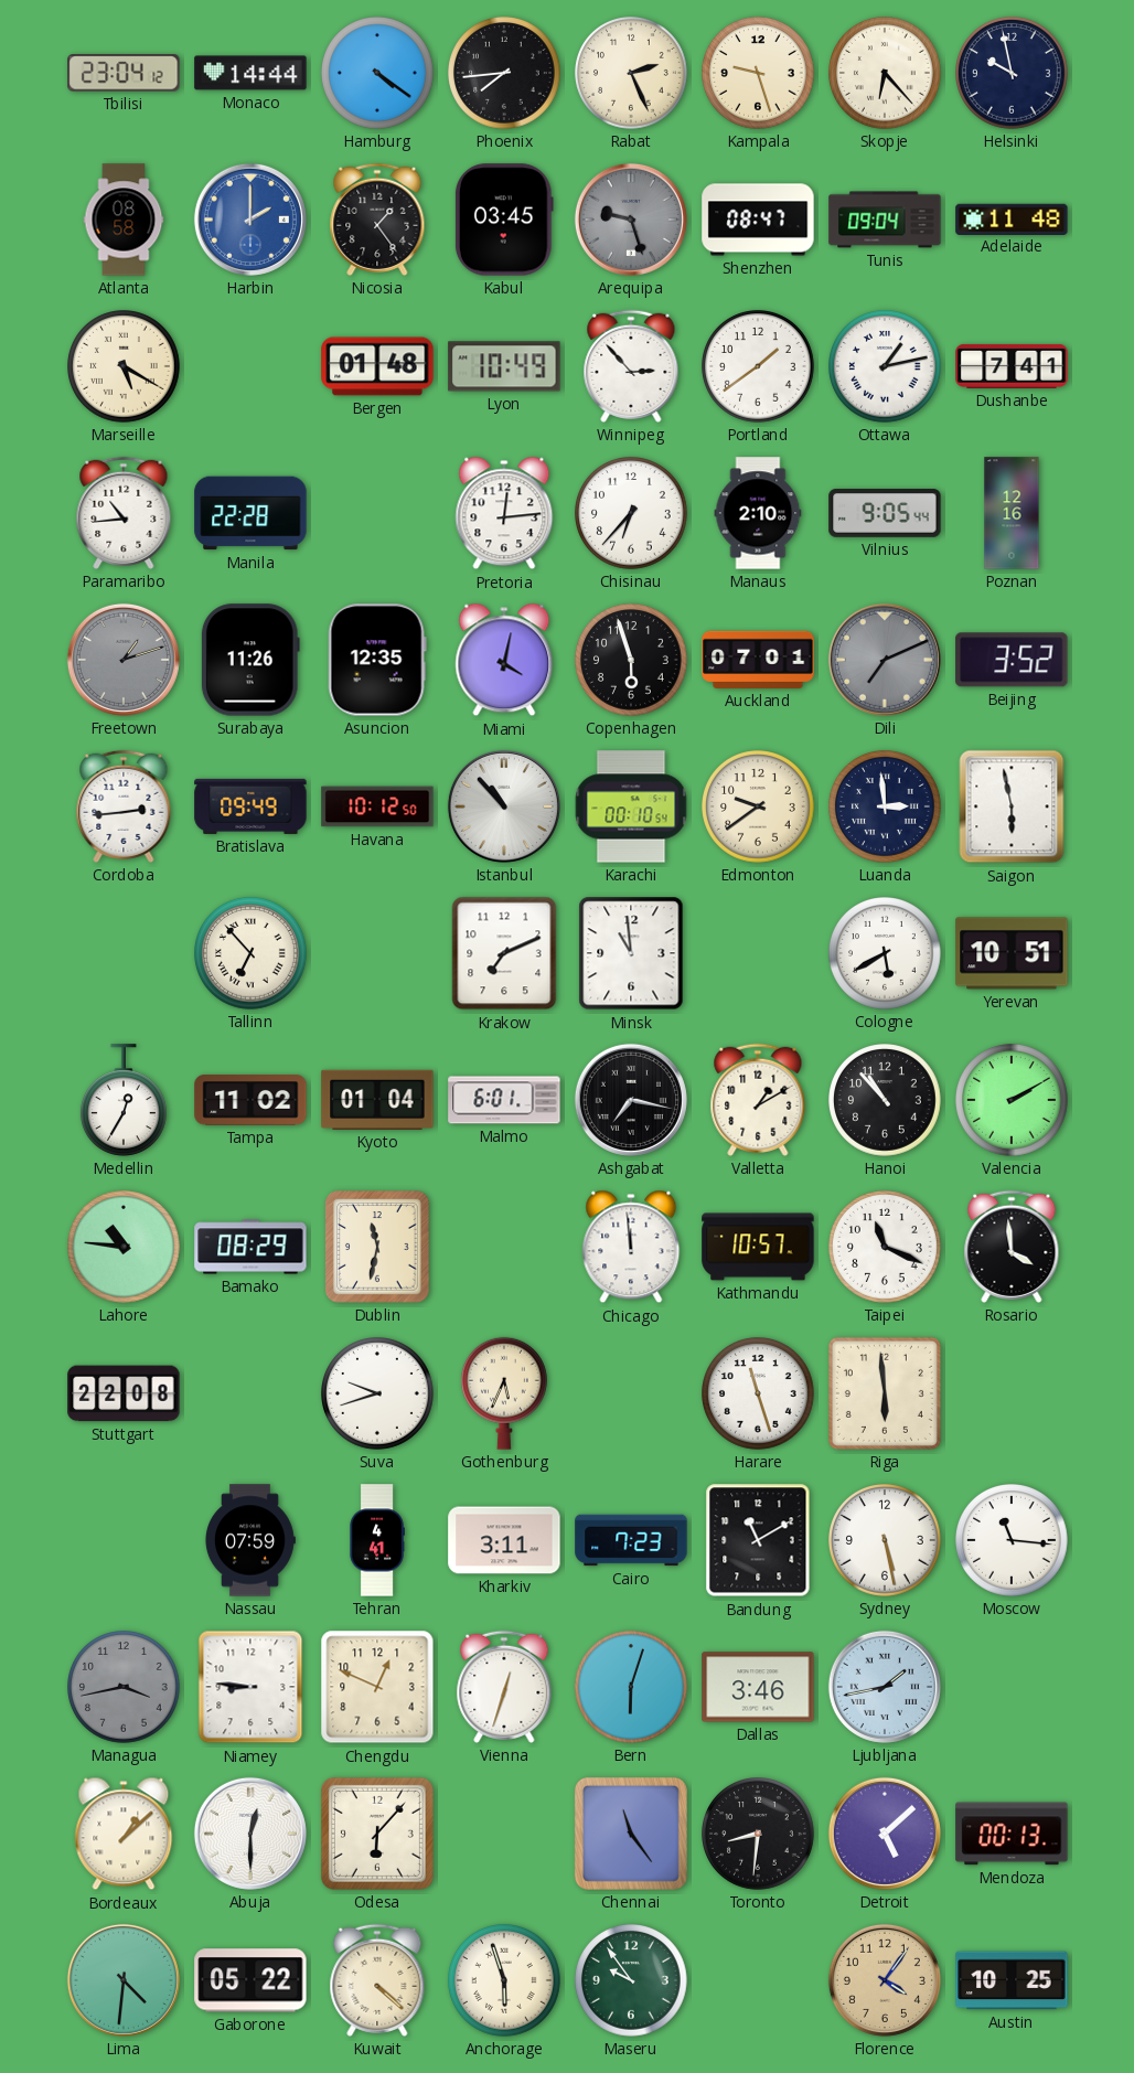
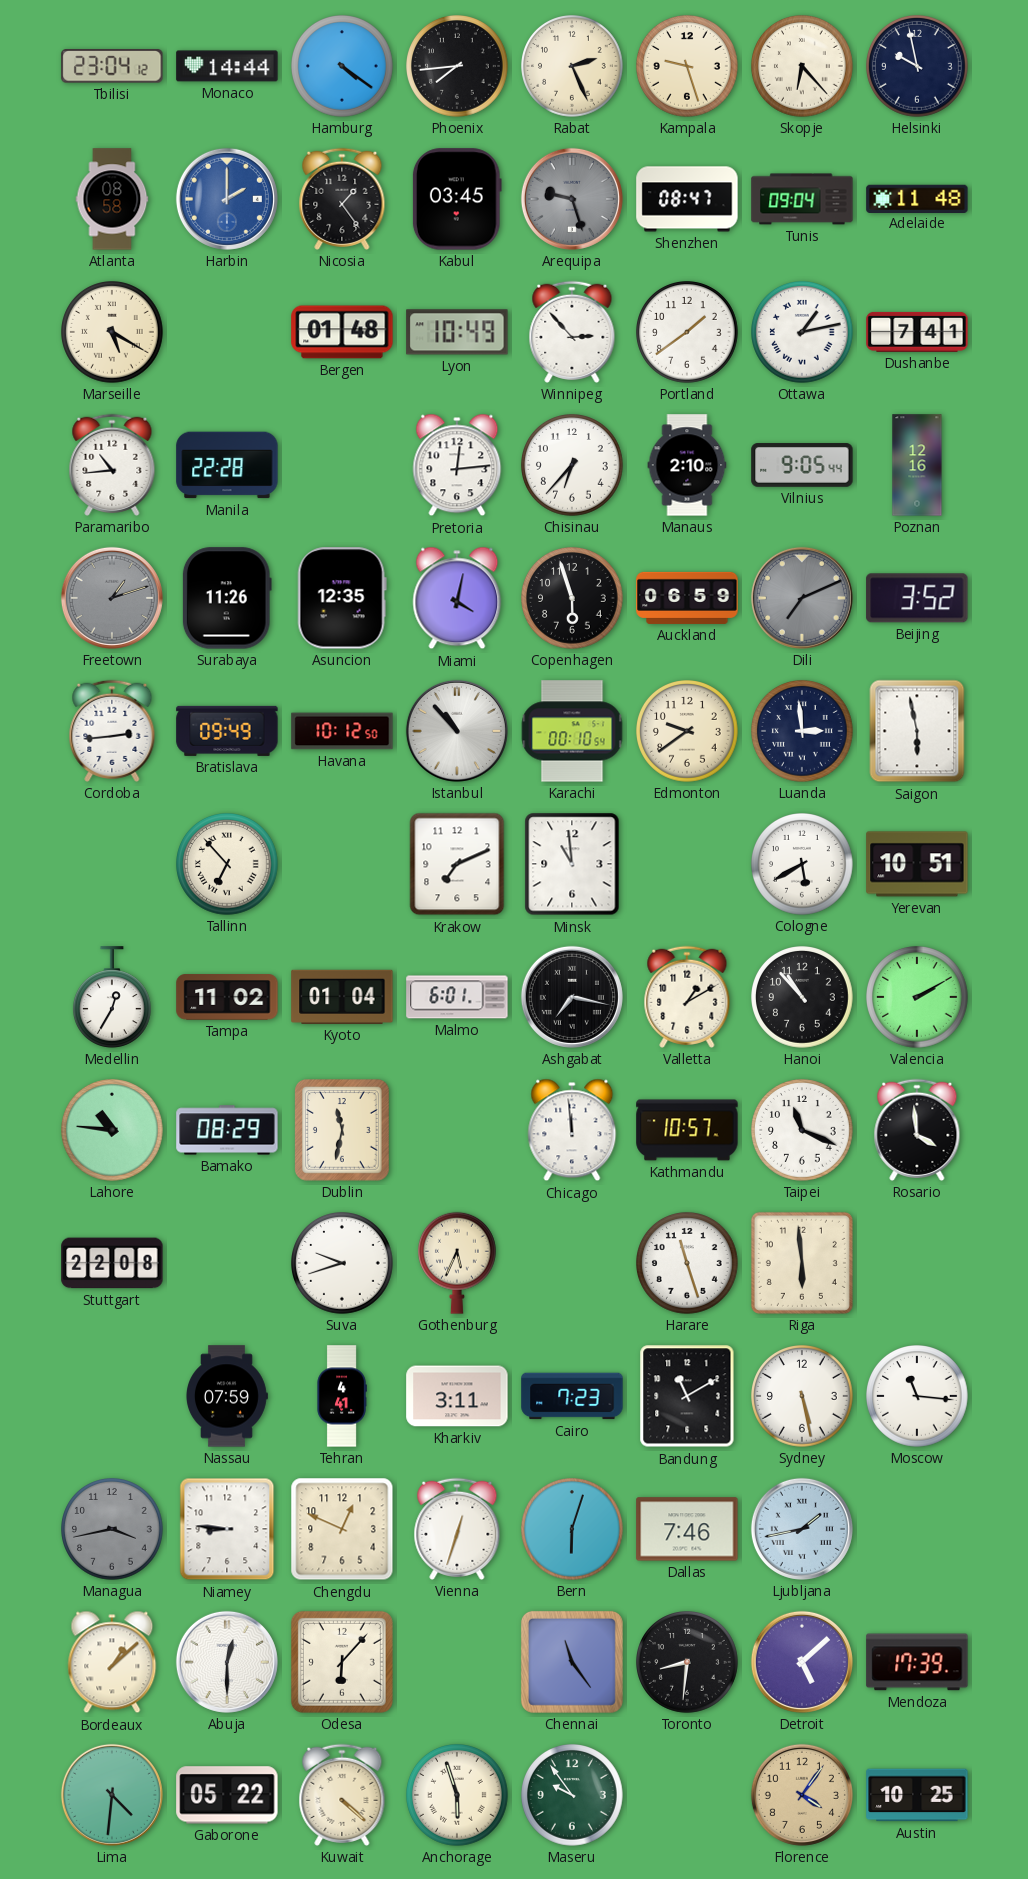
Auckland: 07:01 -> 06:59 (687, 598)
Dallas: 3:46 -> 7:46 (687, 1529)
Mendoza: 00:13 -> 17:39 (917, 1662)
